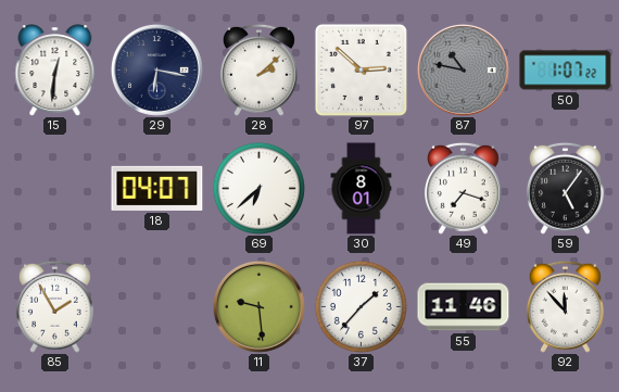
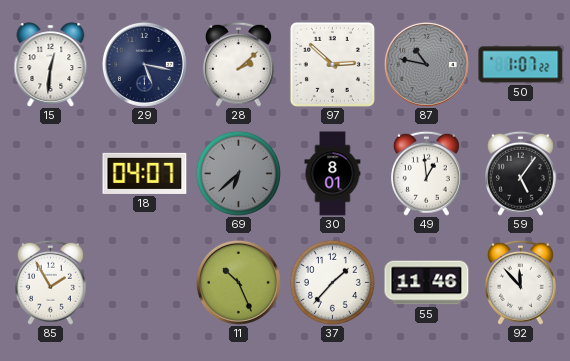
29: 6:17 -> 5:17 (144, 64)
69 dial: white -> grey (238, 173)
49: 7:18 -> 12:59 (426, 173)
11: 9:29 -> 10:26 (238, 282)
